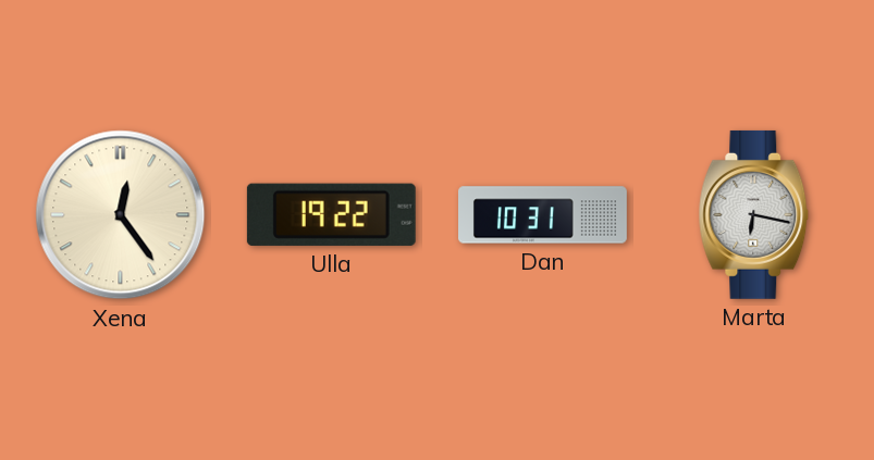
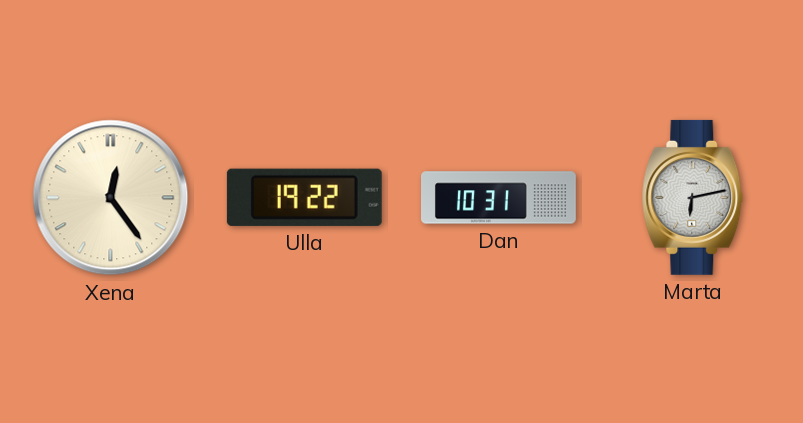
Marta: 6:17 -> 6:13 (693, 197)
